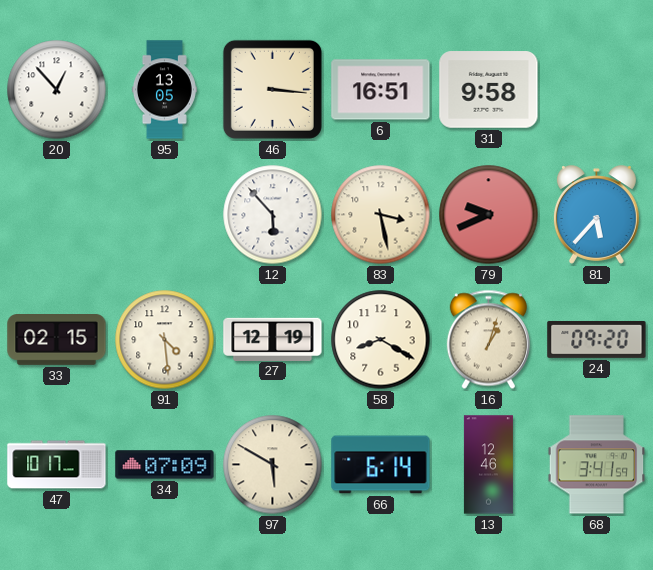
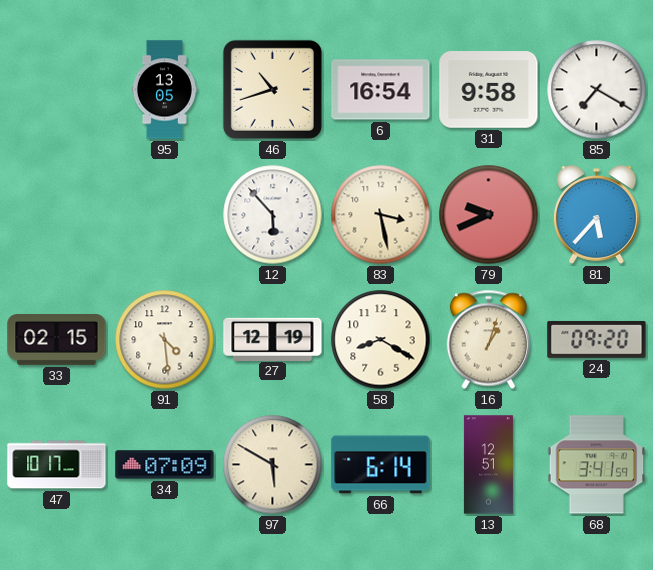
20: 12:53 -> none (57, 90)
46: 3:16 -> 10:42 (272, 89)
6: 16:51 -> 16:54 (381, 90)
85: none -> 7:20 (597, 90)
13: 12:46 -> 12:51 (488, 465)
